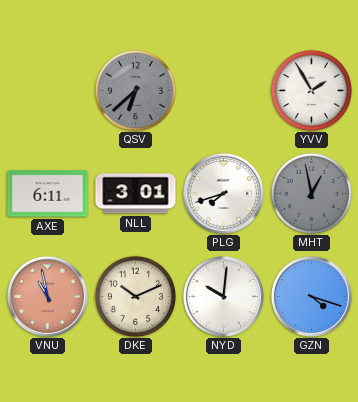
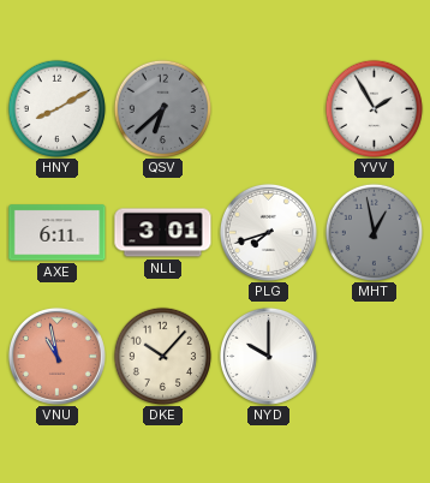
HNY: none -> 8:10 (56, 108)
DKE: 10:11 -> 10:07 (162, 356)
NYD: 10:01 -> 10:00 (268, 356)
GZN: 4:18 -> none (311, 296)
